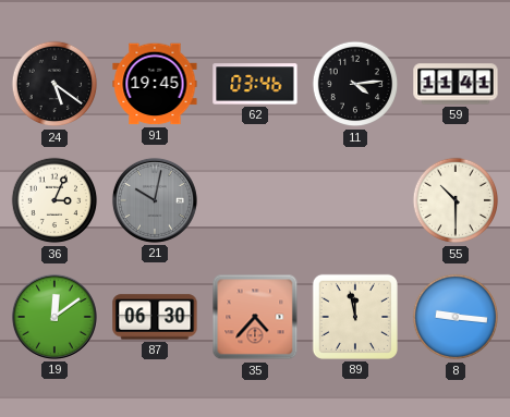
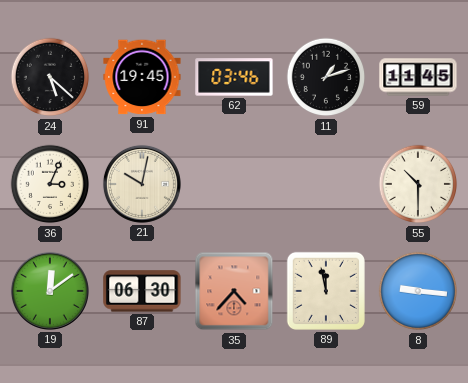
24: 5:21 -> 5:22 (50, 77)
11: 4:14 -> 1:12 (326, 77)
59: 11:41 -> 11:45 (418, 77)
21 dial: grey -> cream (142, 184)
